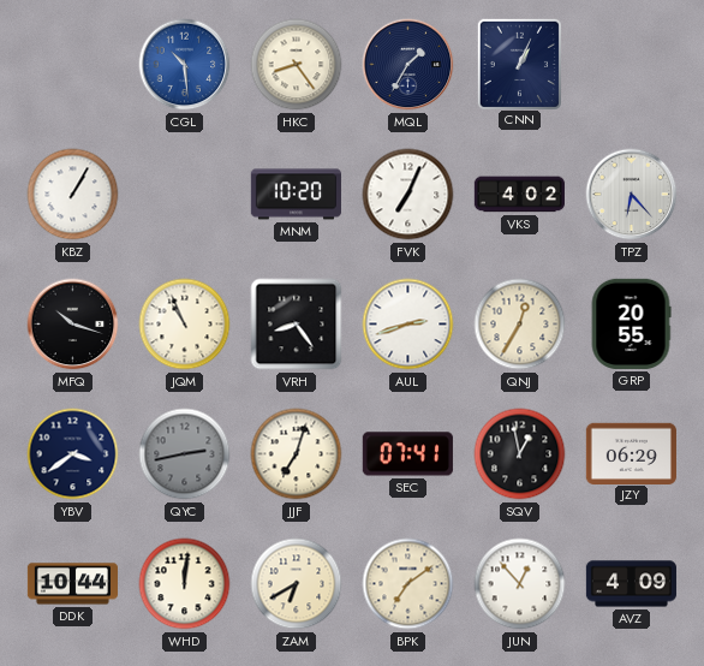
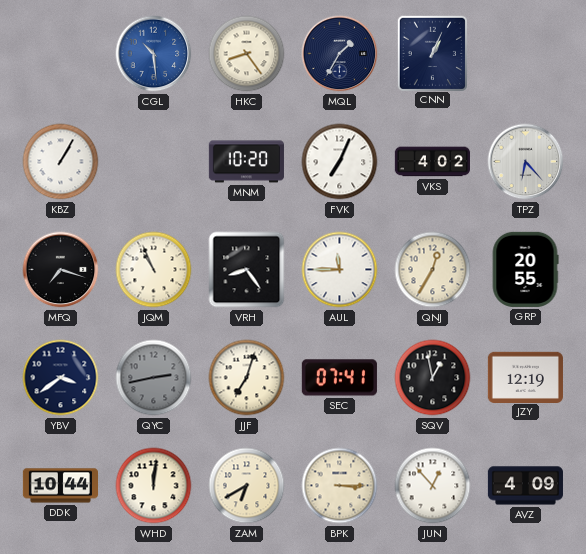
MFQ: 10:18 -> 7:18 (61, 270)
AUL: 2:42 -> 11:45 (340, 270)
JZY: 06:29 -> 12:19 (525, 377)
BPK: 7:09 -> 3:15 (340, 486)
